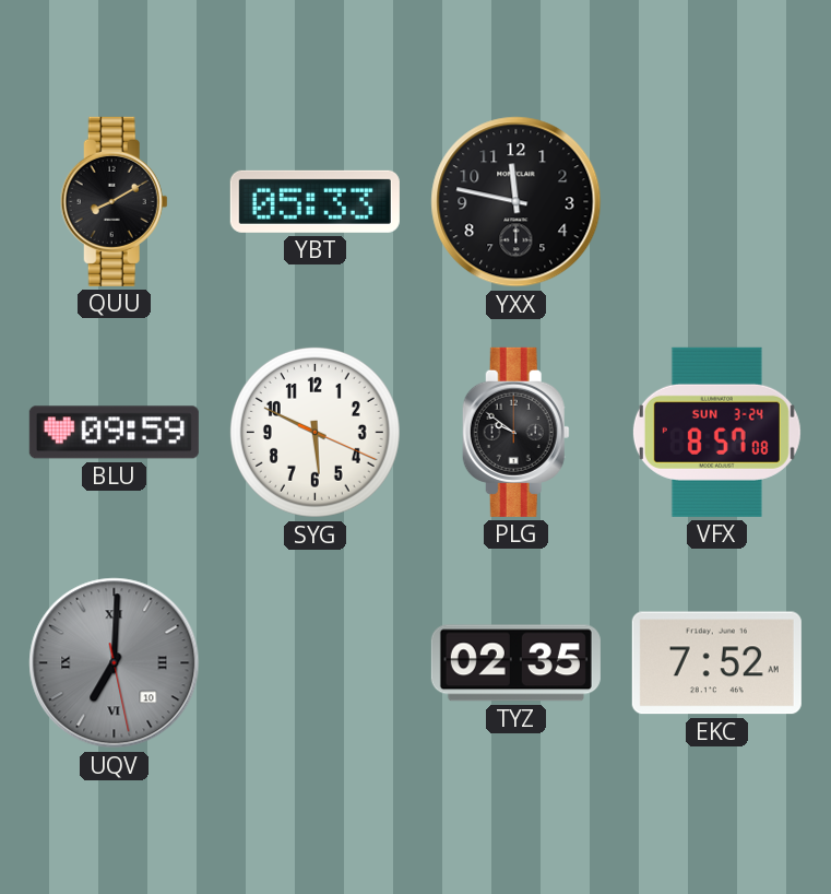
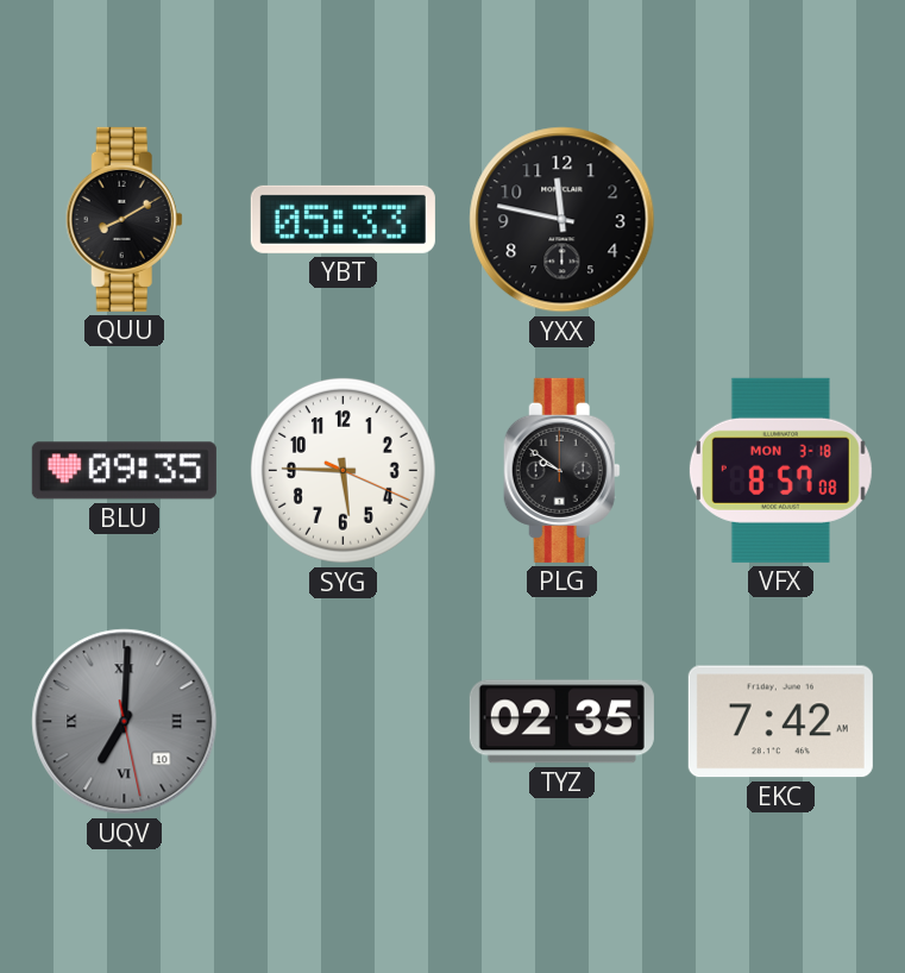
BLU: 09:59 -> 09:35 (124, 471)
SYG: 5:49 -> 5:45 (342, 470)
VFX date: SUN 3-24 -> MON 3-18 (780, 470)
EKC: 7:52 -> 7:42 (780, 722)
